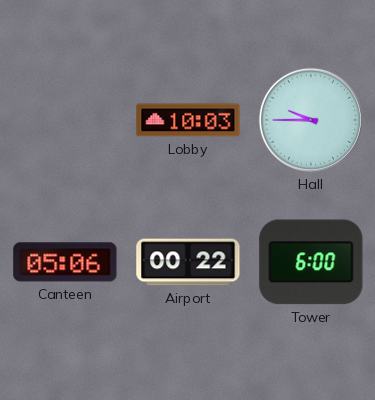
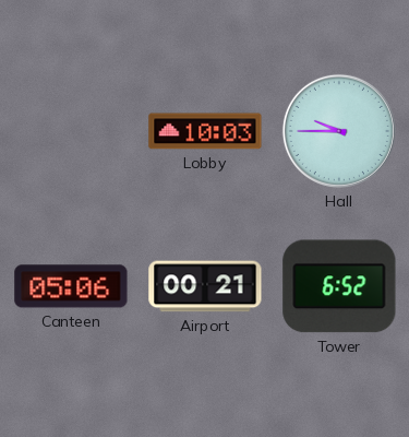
Airport: 00:22 -> 00:21 (205, 286)
Tower: 6:00 -> 6:52 (339, 286)
